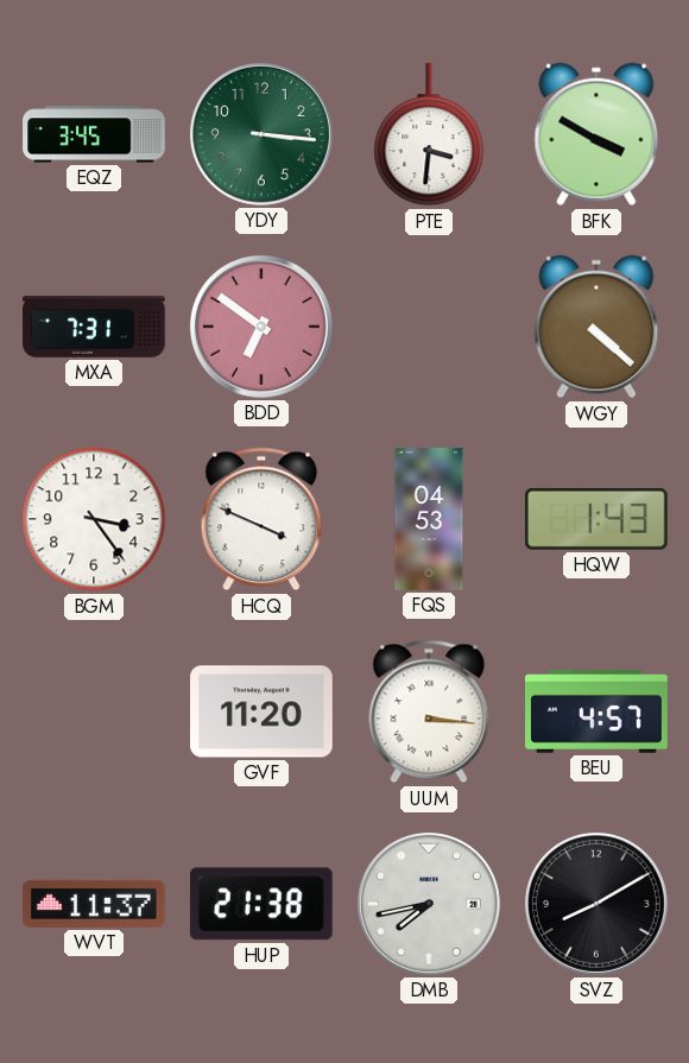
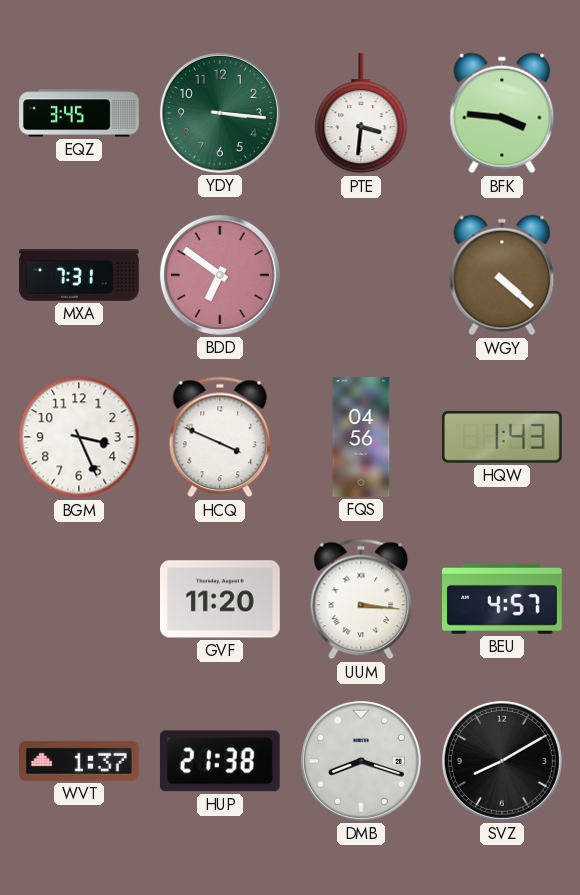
BFK: 3:50 -> 3:46 (502, 113)
BGM: 3:24 -> 3:26 (79, 437)
FQS: 04:53 -> 04:56 (361, 437)
WVT: 11:37 -> 1:37 (80, 761)
DMB: 7:43 -> 8:18 (361, 761)
